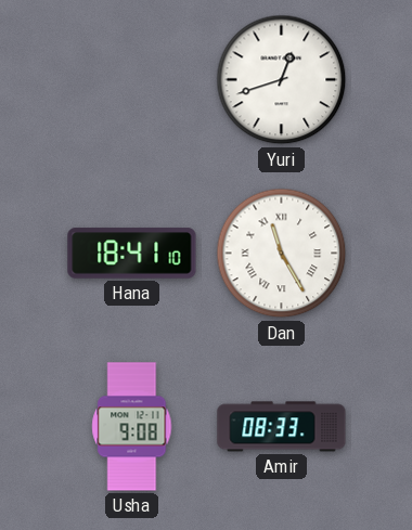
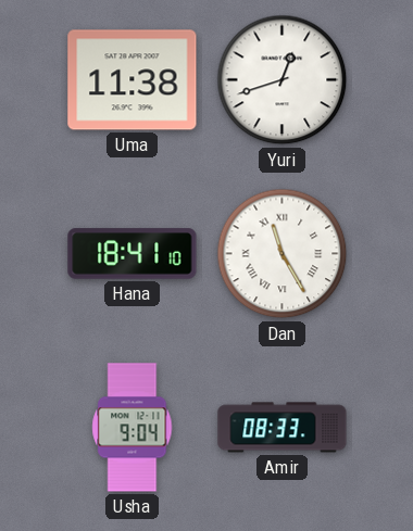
Uma: none -> 11:38 (133, 80)
Usha: 9:08 -> 9:04 (133, 428)
